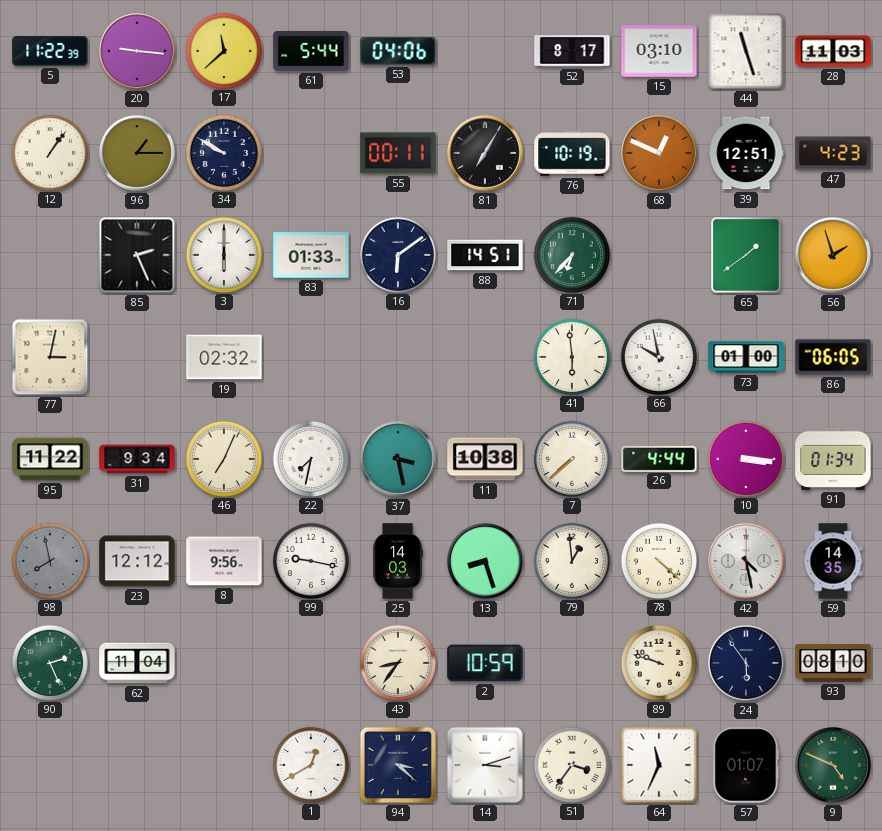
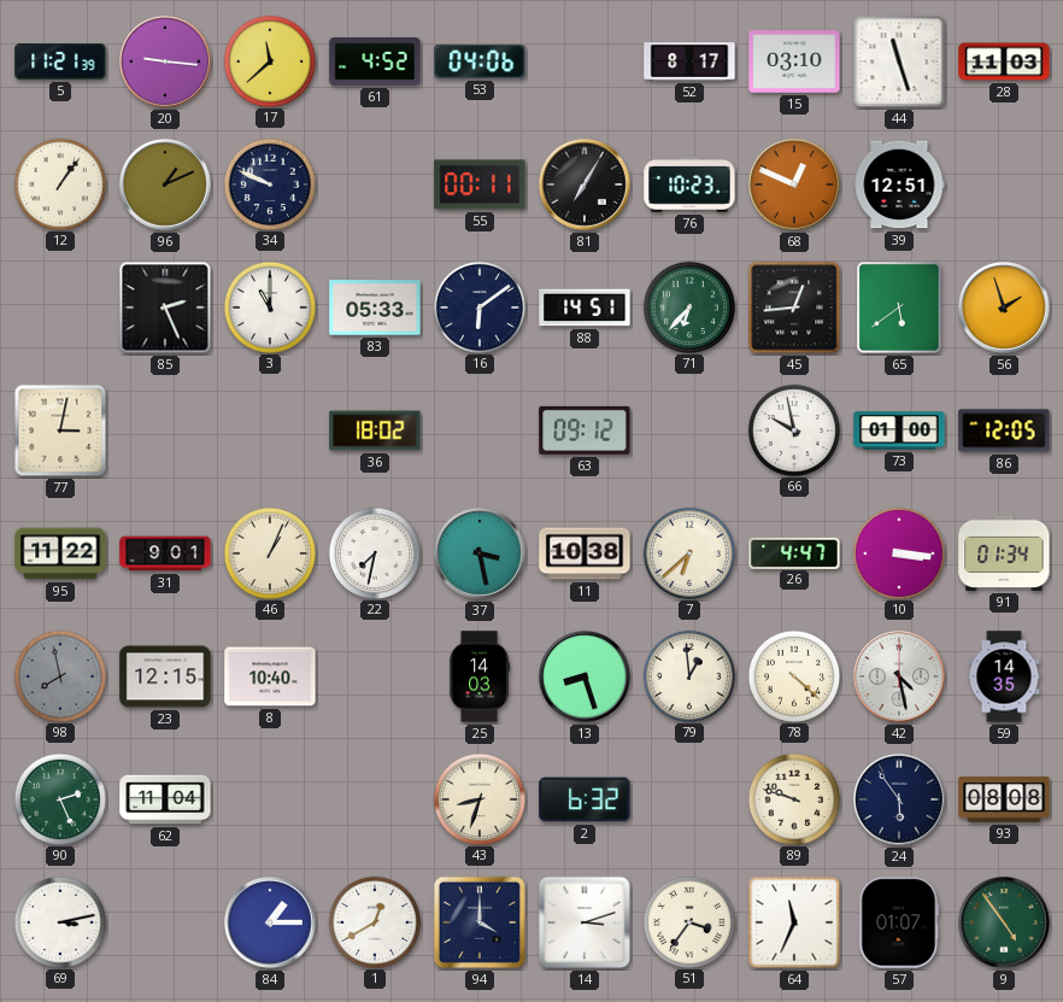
5: 11:22 -> 11:21 (60, 61)
61: 5:44 -> 4:52 (375, 63)
96: 1:15 -> 1:11 (166, 186)
34: 9:50 -> 9:49 (269, 183)
76: 10:19 -> 10:23 (689, 184)
47: 4:23 -> none (833, 153)
3: 6:00 -> 11:00 (269, 306)
83: 01:33 -> 05:33 (375, 307)
45: none -> 12:44 (794, 307)
65: 1:39 -> 5:39 (899, 307)
19: 02:32 -> none (224, 357)
36: none -> 18:02 (375, 430)
63: none -> 09:12 (585, 430)
41: 5:59 -> none (571, 356)
86: 06:05 -> 12:05 (1004, 430)
31: 9:34 -> 9:01 (165, 553)
46: 7:04 -> 1:04 (269, 552)
7: 7:38 -> 6:38 (688, 552)
26: 4:44 -> 4:47 (794, 552)
23: 12:12 -> 12:15 (165, 676)
8: 9:56 -> 10:40 (270, 676)
99: 9:17 -> none (310, 560)
43: 8:36 -> 8:33 (478, 798)
2: 10:59 -> 6:32 (585, 799)
93: 08:10 -> 08:08 (1004, 799)
69: none -> 3:13 (59, 921)
84: none -> 1:15 (271, 924)
94: 3:22 -> 4:00 (480, 922)
9: 4:49 -> 4:54 (1005, 924)
